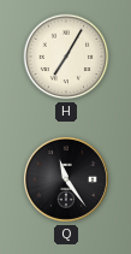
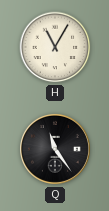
H: 7:05 -> 11:05 (55, 47)
